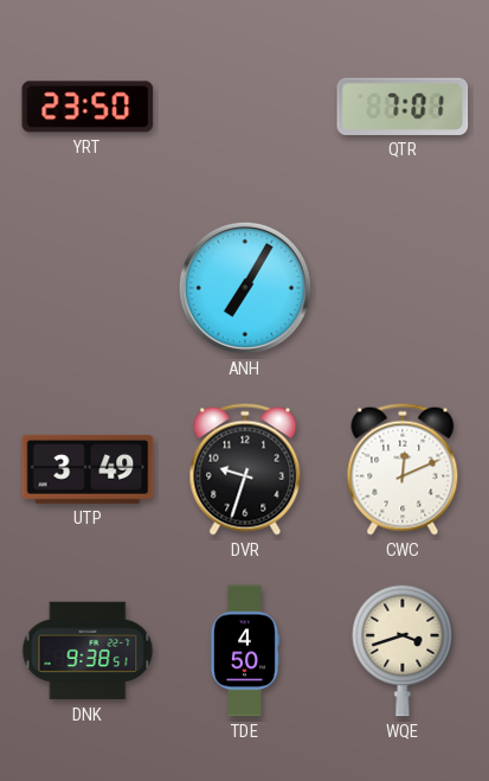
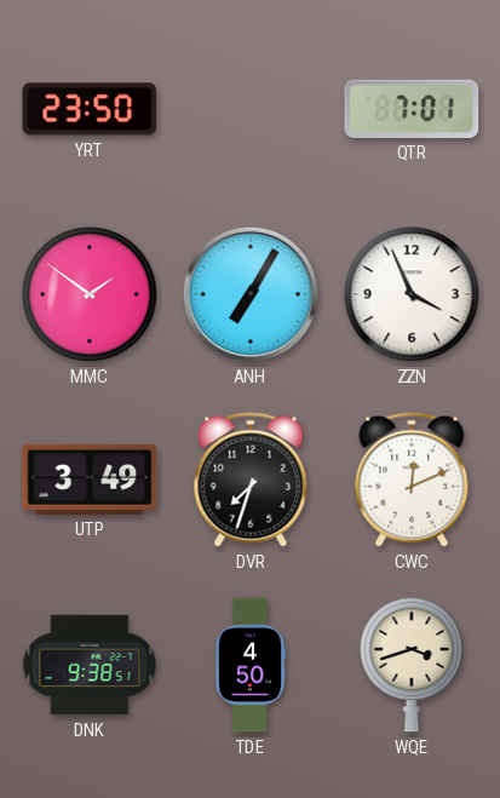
MMC: none -> 1:51 (90, 294)
ZZN: none -> 3:56 (412, 294)
DVR: 9:33 -> 7:33 (251, 480)
